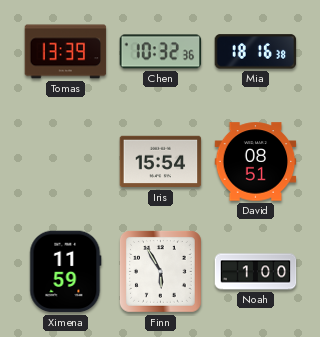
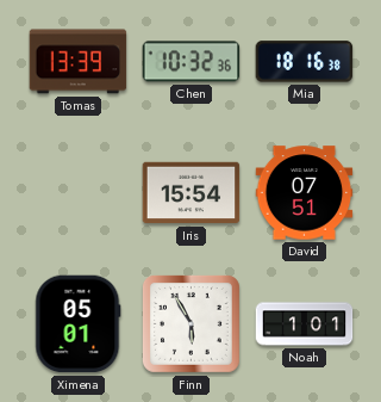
David: 08:51 -> 07:51 (305, 193)
Ximena: 11:59 -> 05:01 (79, 324)
Noah: 1:00 -> 1:01 (305, 324)
